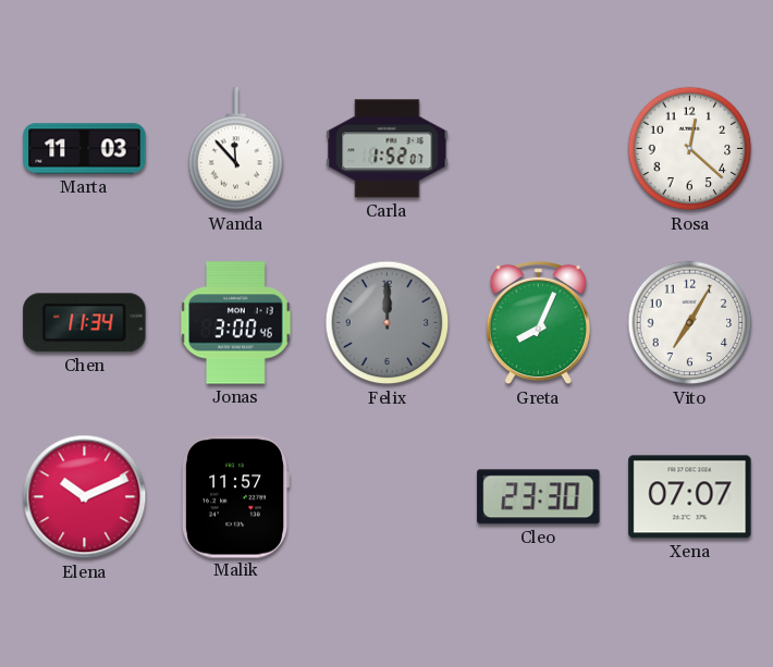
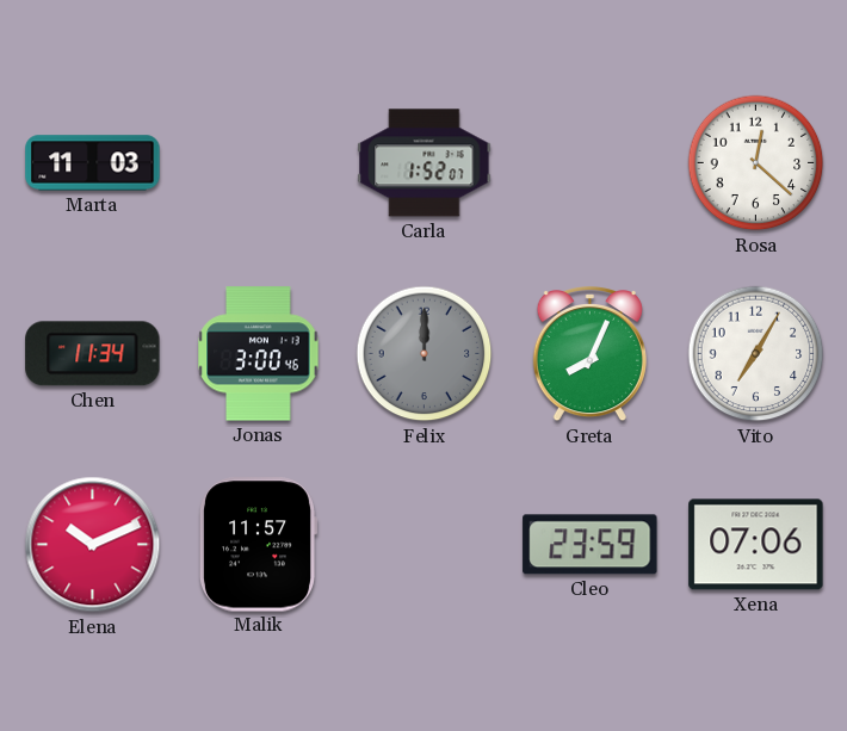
Wanda: 11:53 -> none (236, 149)
Cleo: 23:30 -> 23:59 (591, 545)
Xena: 07:07 -> 07:06 (756, 545)
